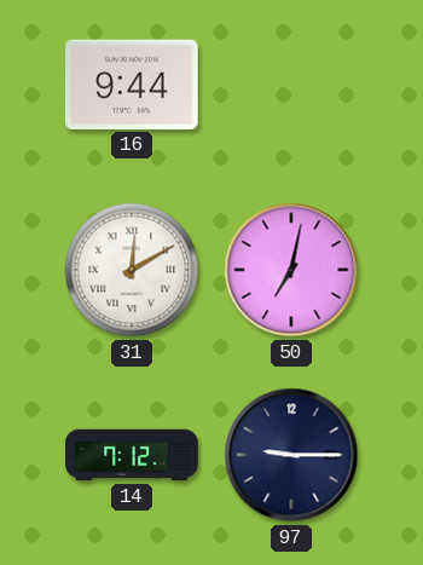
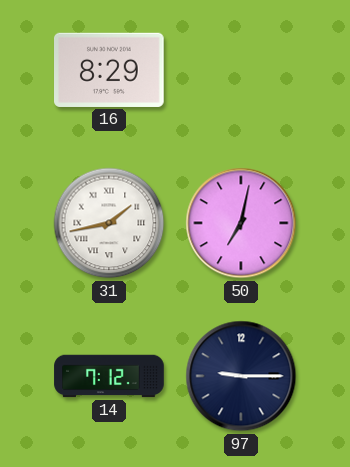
16: 9:44 -> 8:29 (109, 70)
31: 12:10 -> 1:43 (109, 223)
